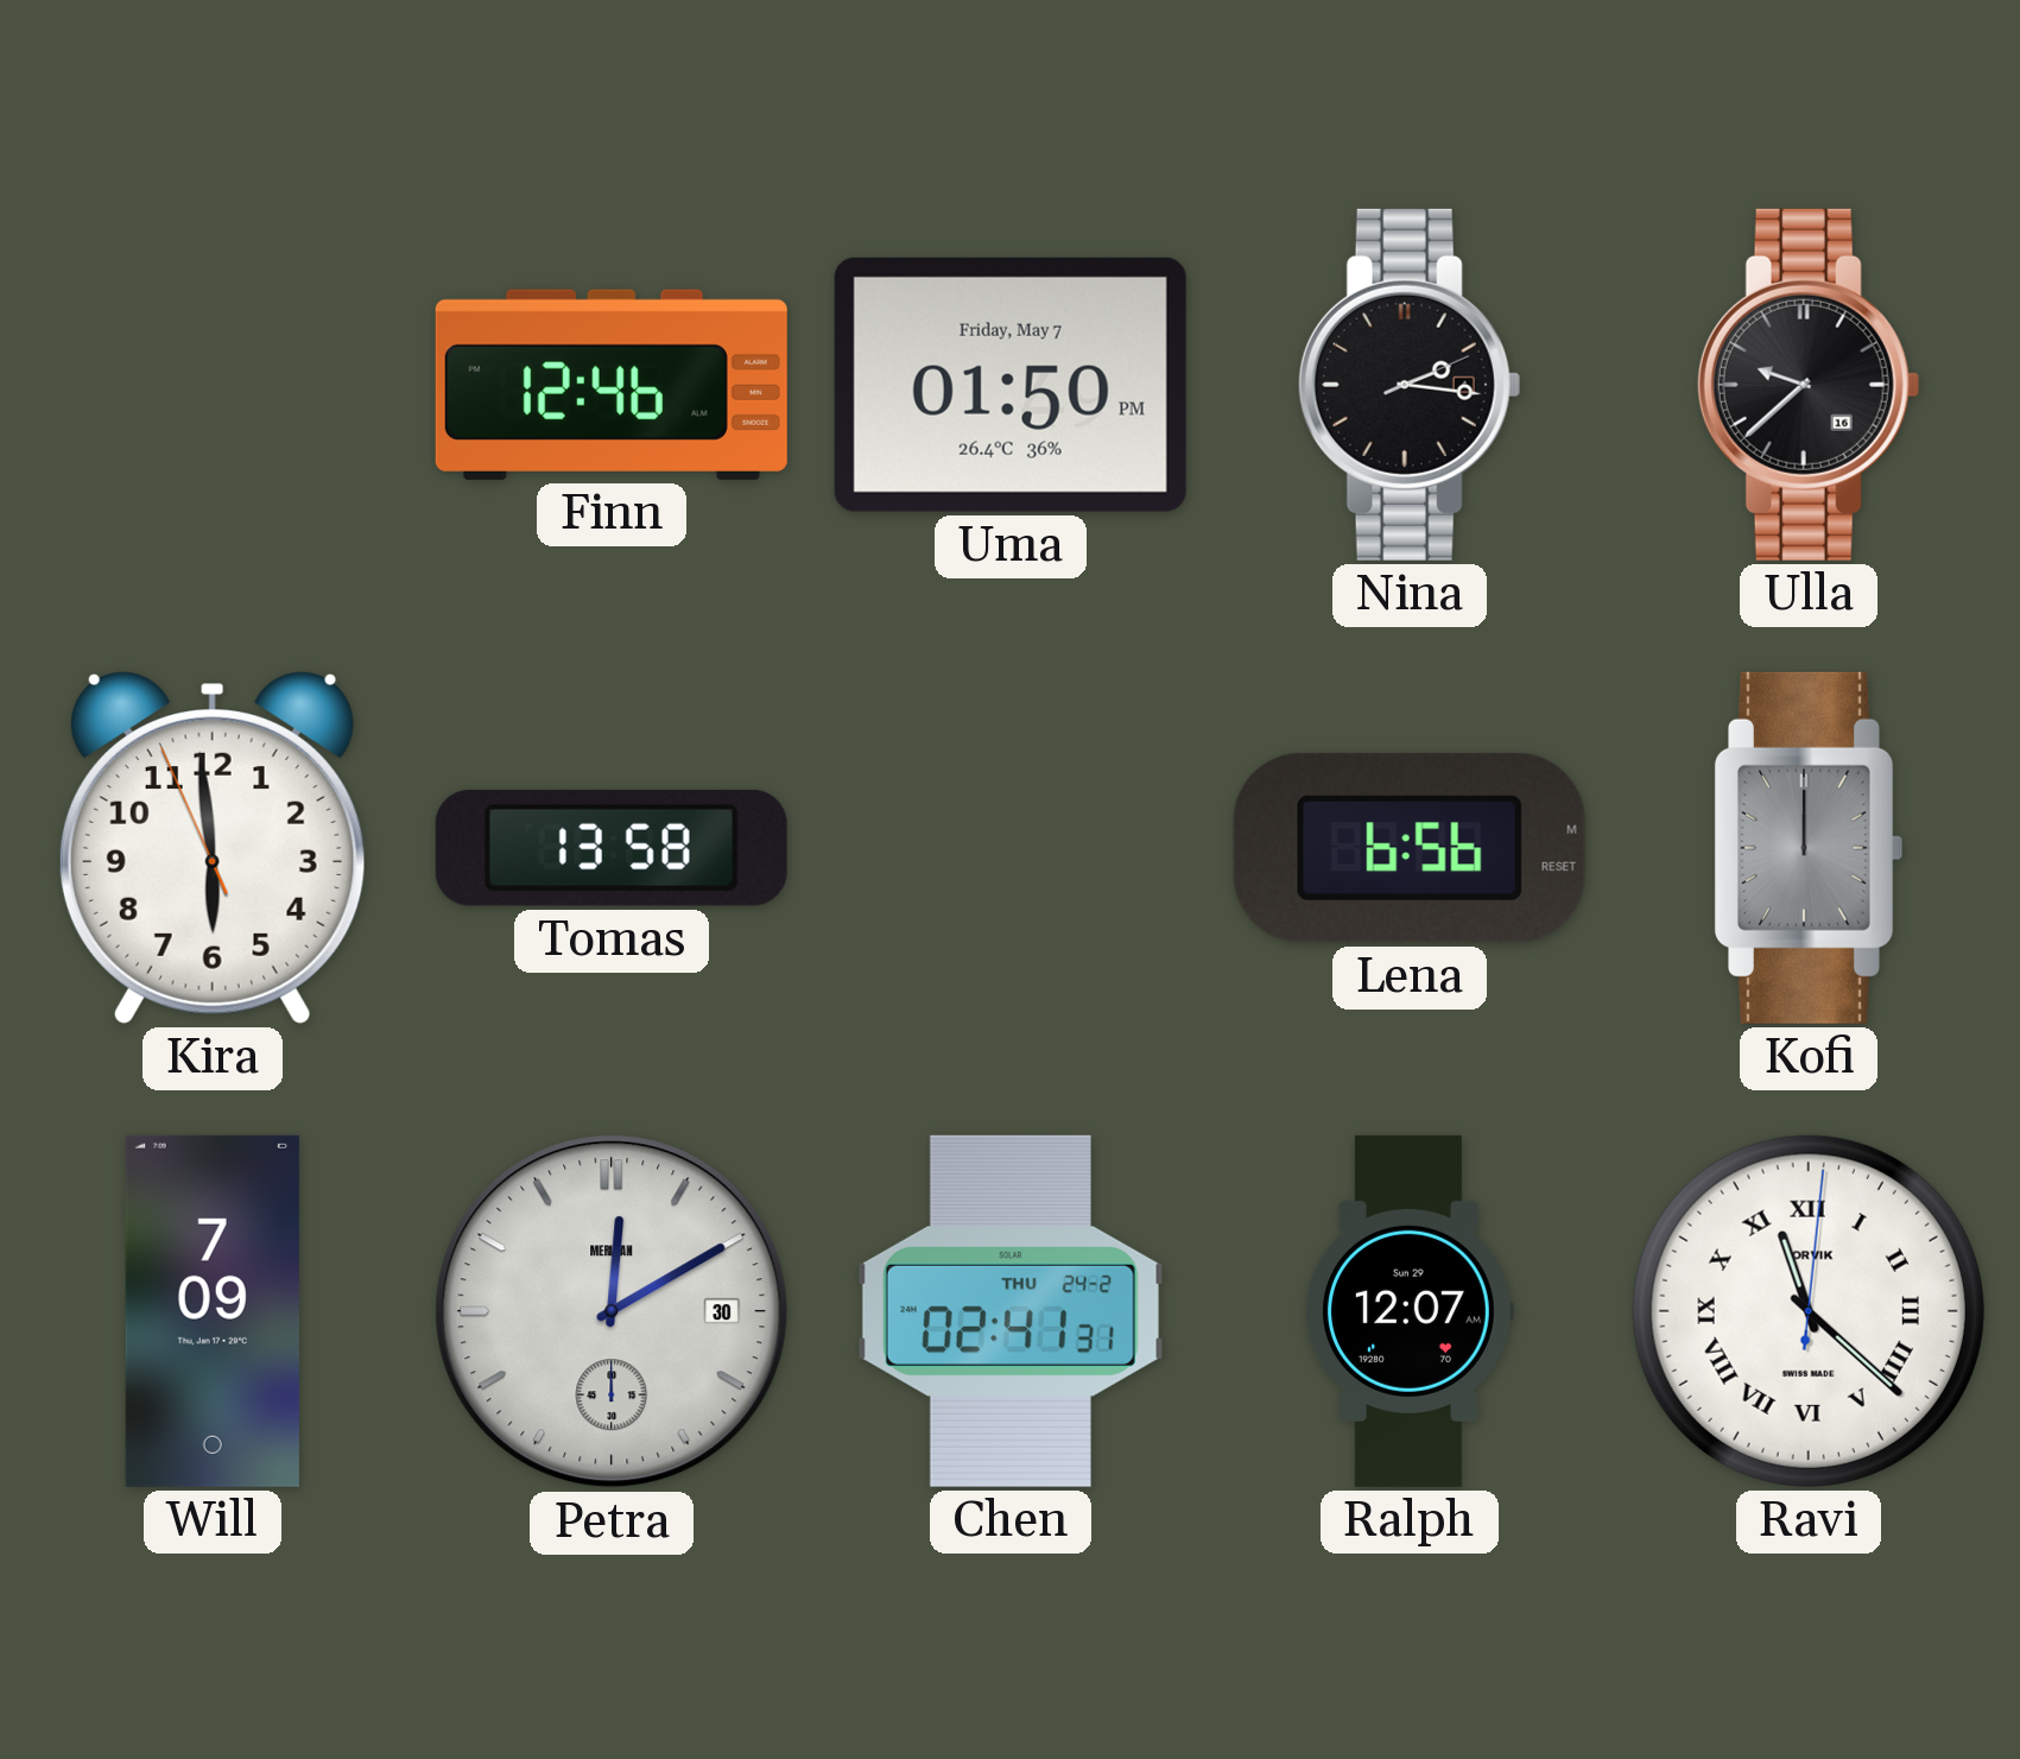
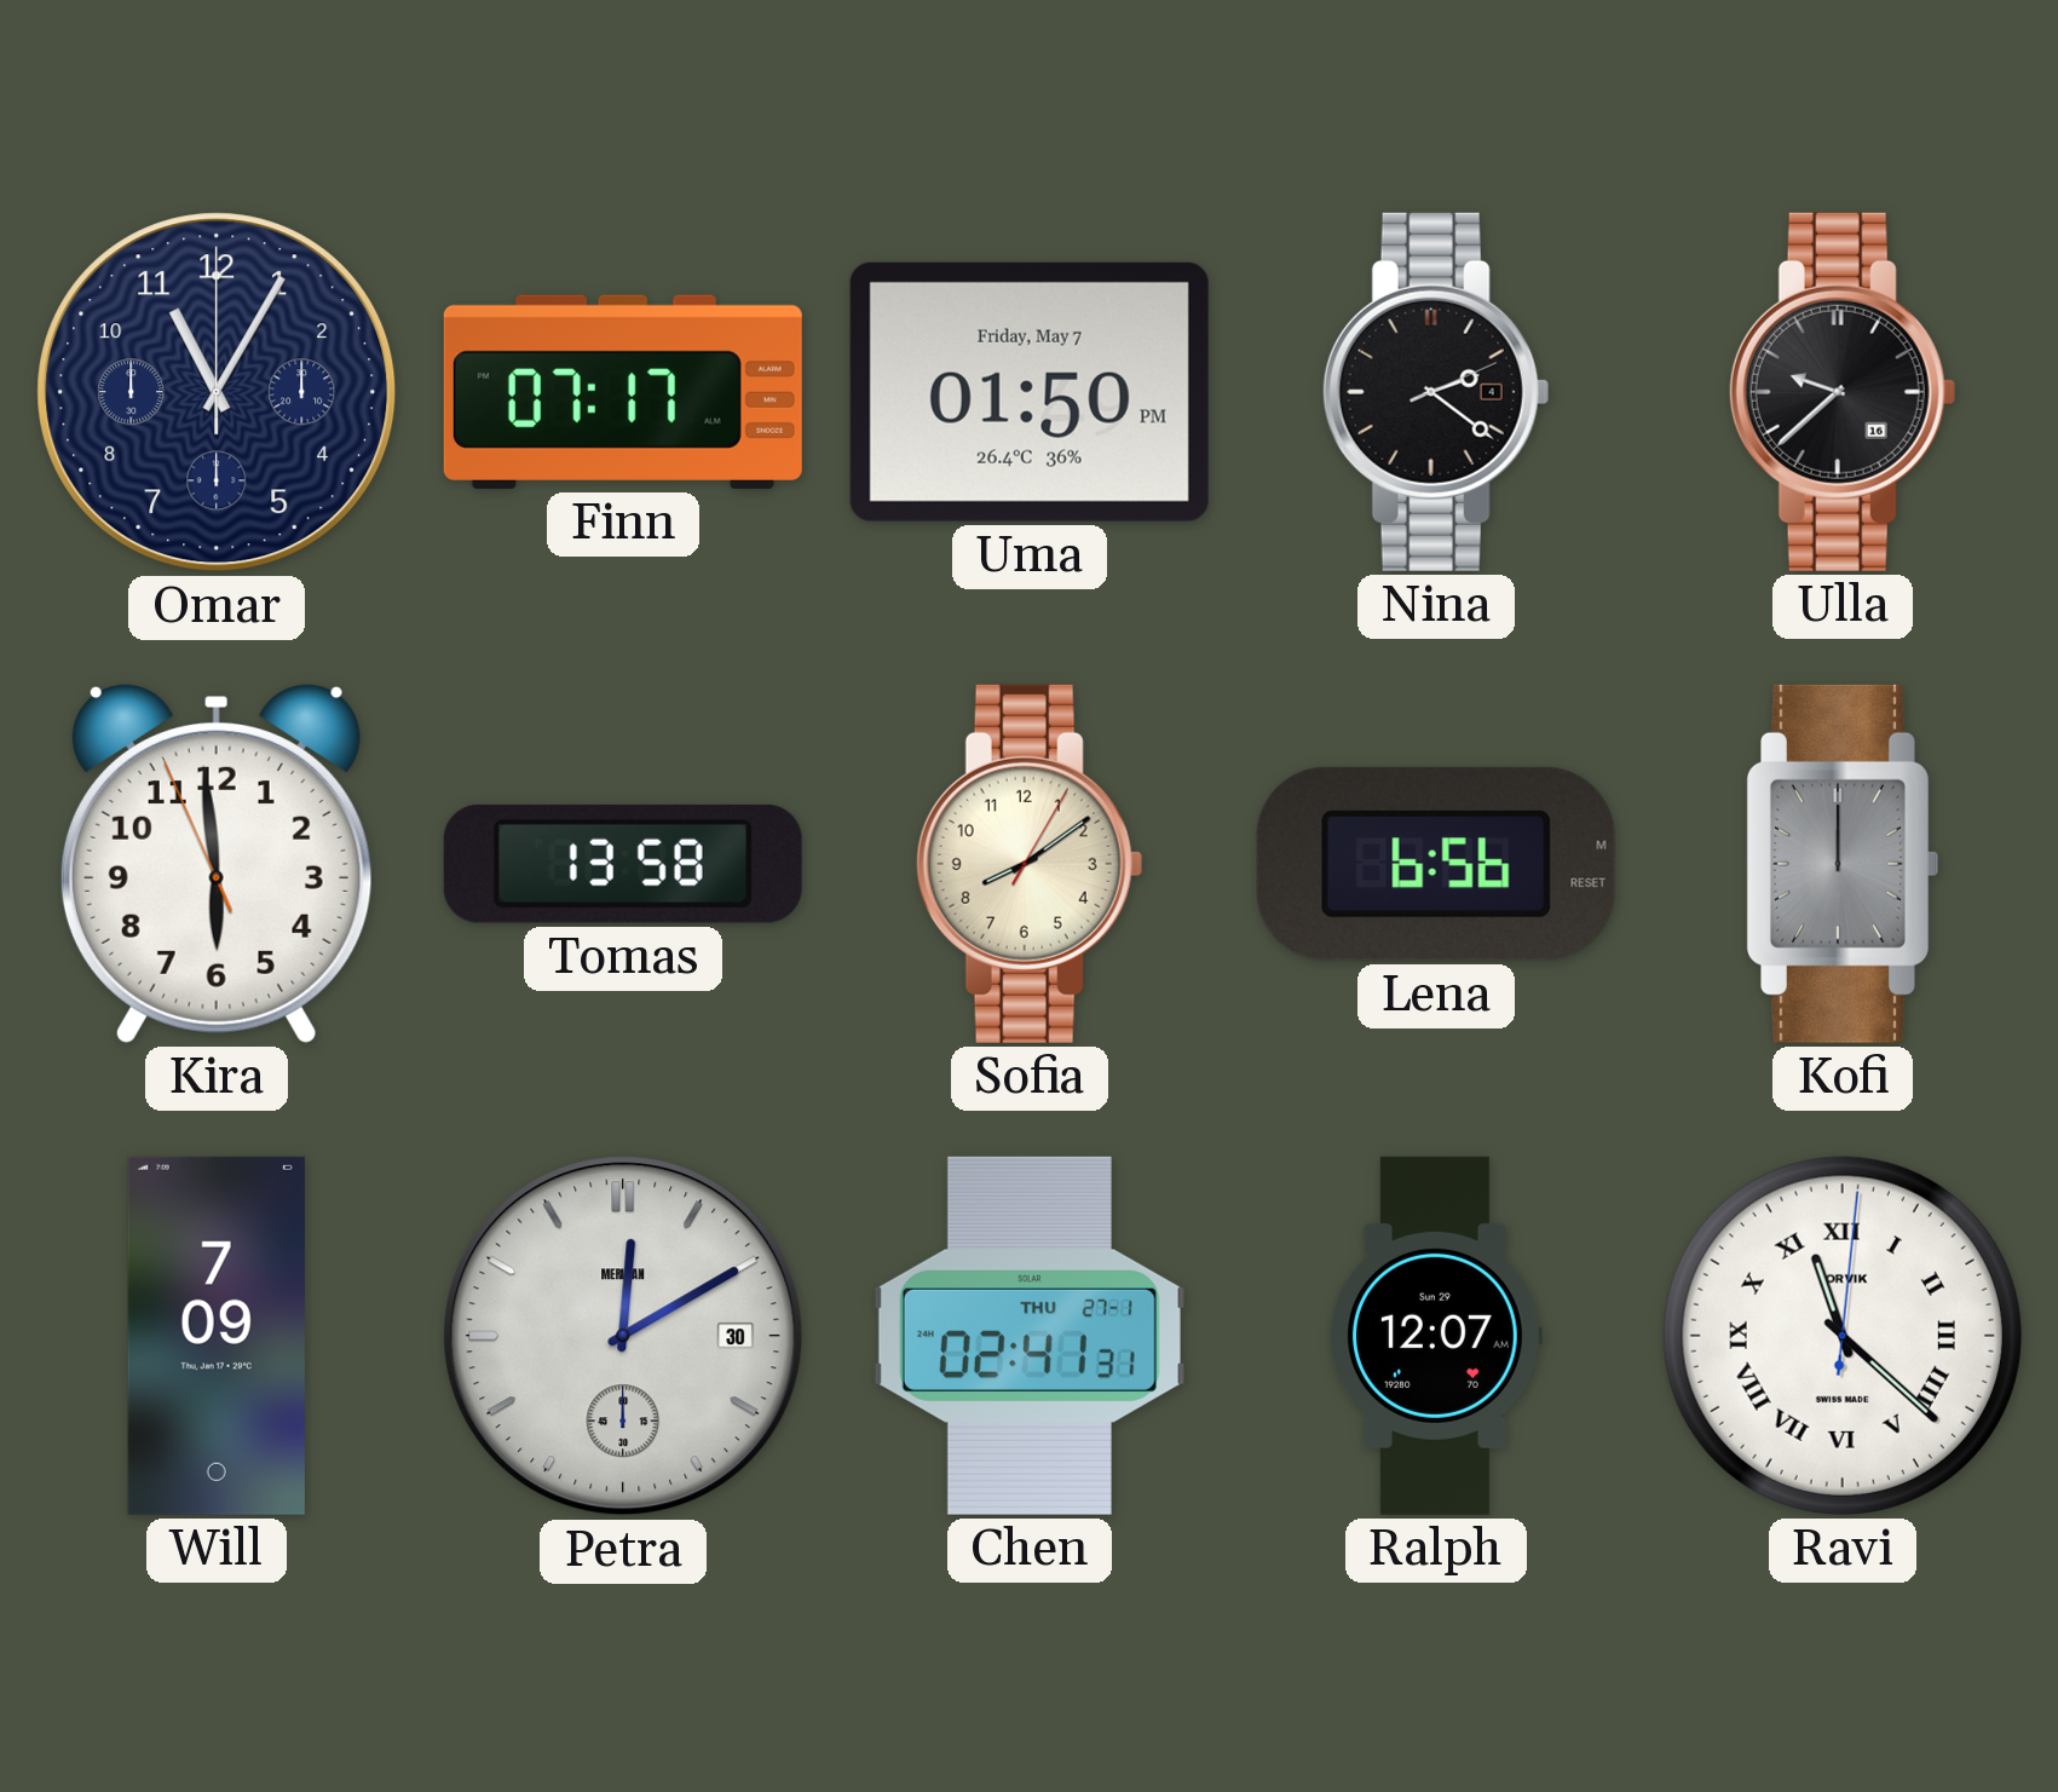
Omar: none -> 11:05 (217, 392)
Finn: 12:46 -> 07:17 (623, 392)
Nina: 2:16 -> 2:21 (1436, 392)
Sofia: none -> 8:09 (1030, 864)
Chen date: THU 24-2 -> THU 27-1 (1030, 1336)
